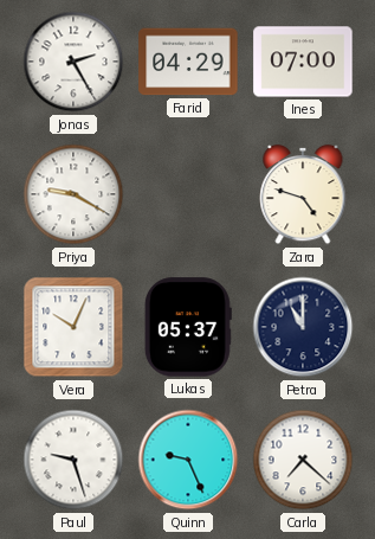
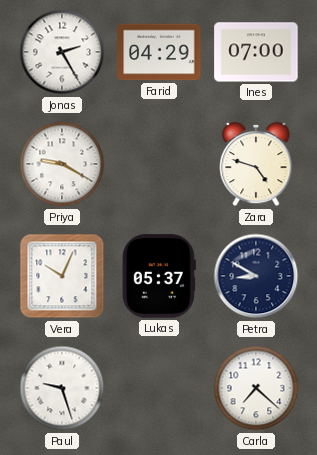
Petra: 11:00 -> 8:50 (256, 276)
Quinn: 9:26 -> none (188, 460)
